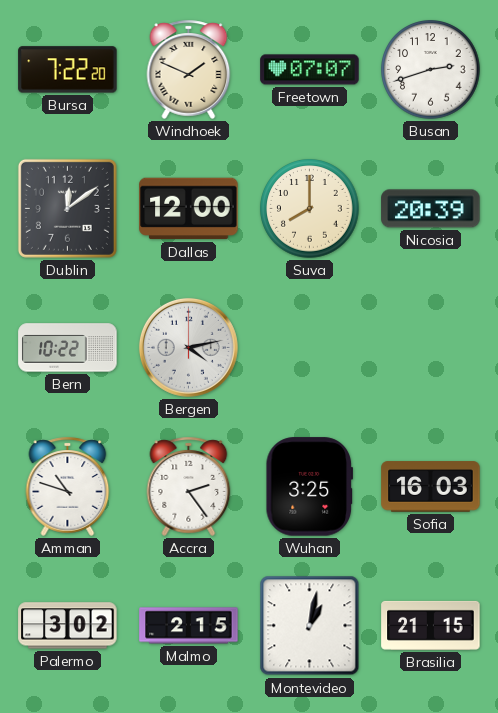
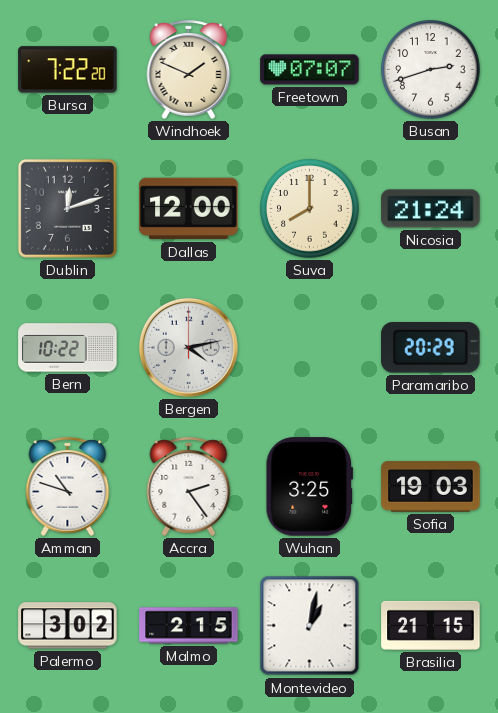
Dublin: 12:09 -> 12:12 (67, 208)
Nicosia: 20:39 -> 21:24 (431, 209)
Paramaribo: none -> 20:29 (431, 348)
Sofia: 16:03 -> 19:03 (431, 487)
